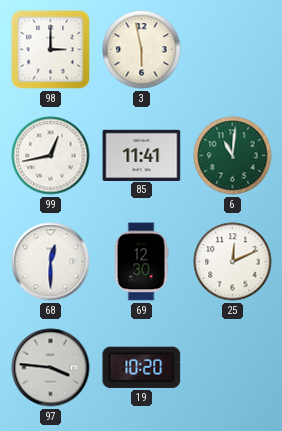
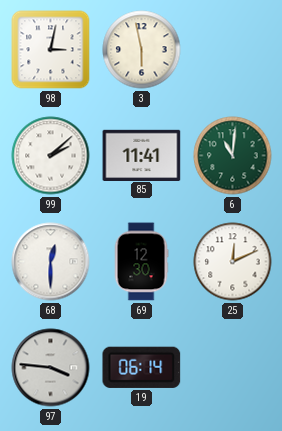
98: 3:00 -> 3:02 (51, 50)
99: 12:43 -> 2:08 (51, 156)
19: 10:20 -> 06:14 (142, 367)
